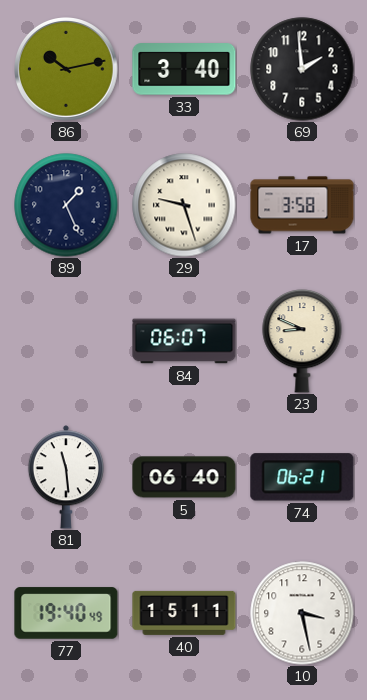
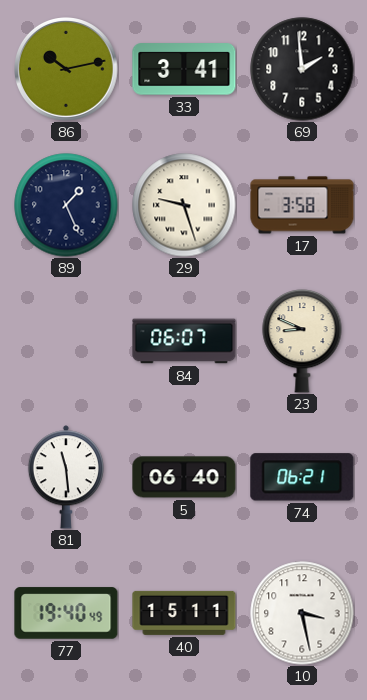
33: 3:40 -> 3:41 (184, 69)
